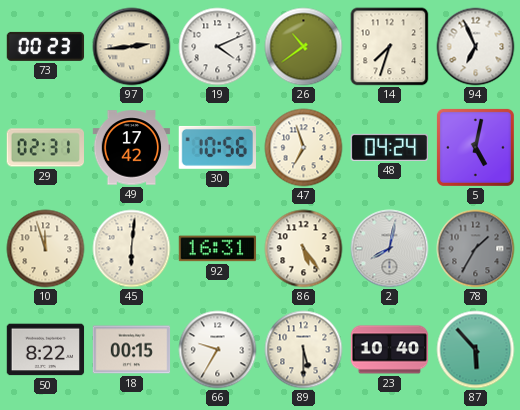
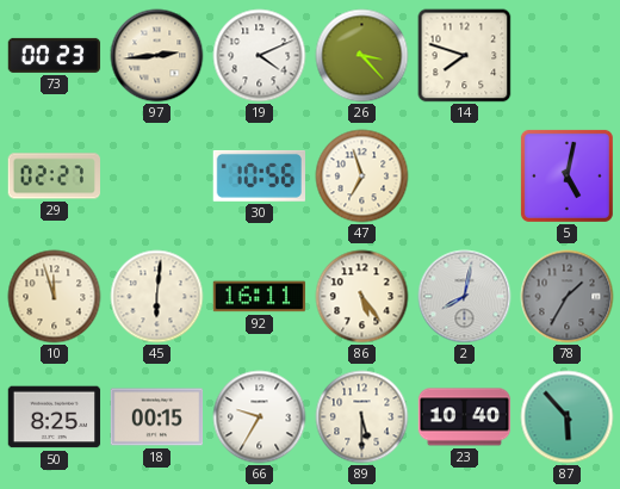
26: 10:39 -> 3:23 (362, 56)
14: 7:33 -> 7:48 (465, 56)
94: 6:56 -> none (476, 47)
29: 02:31 -> 02:27 (54, 177)
49: 17:42 -> none (132, 148)
48: 04:24 -> none (389, 147)
92: 16:31 -> 16:11 (260, 297)
50: 8:22 -> 8:25 (55, 417)
